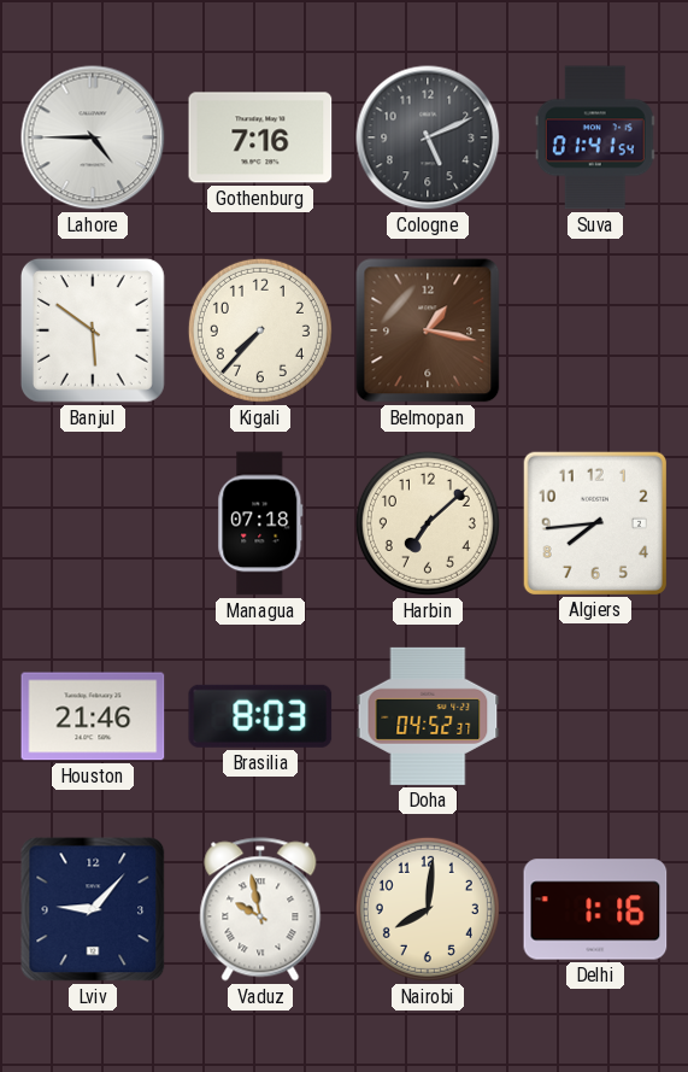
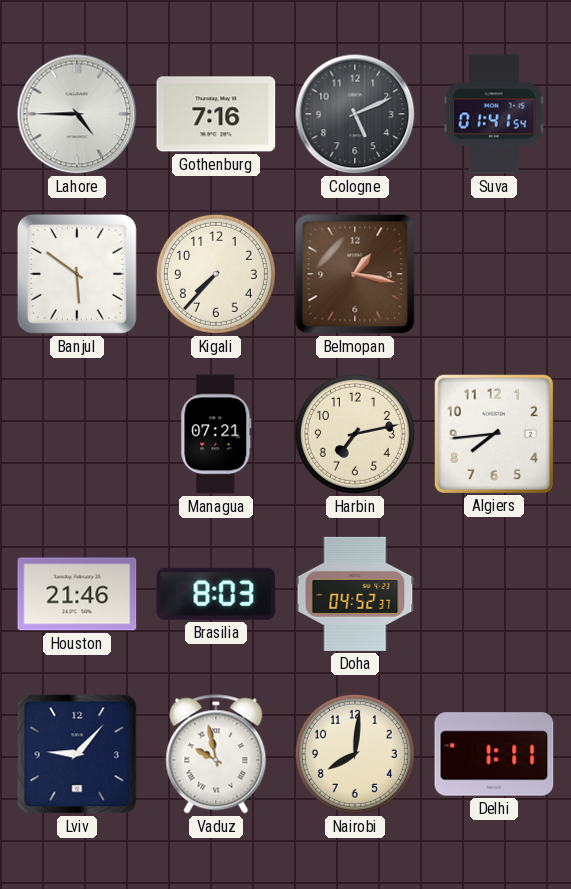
Managua: 07:18 -> 07:21 (216, 434)
Harbin: 7:08 -> 7:13 (355, 434)
Delhi: 1:16 -> 1:11 (494, 754)
